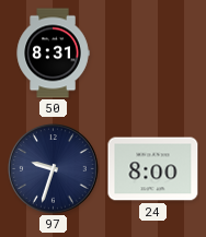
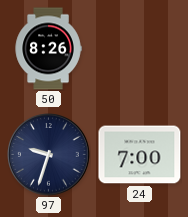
50: 8:31 -> 8:26 (48, 49)
24: 8:00 -> 7:00 (140, 155)
